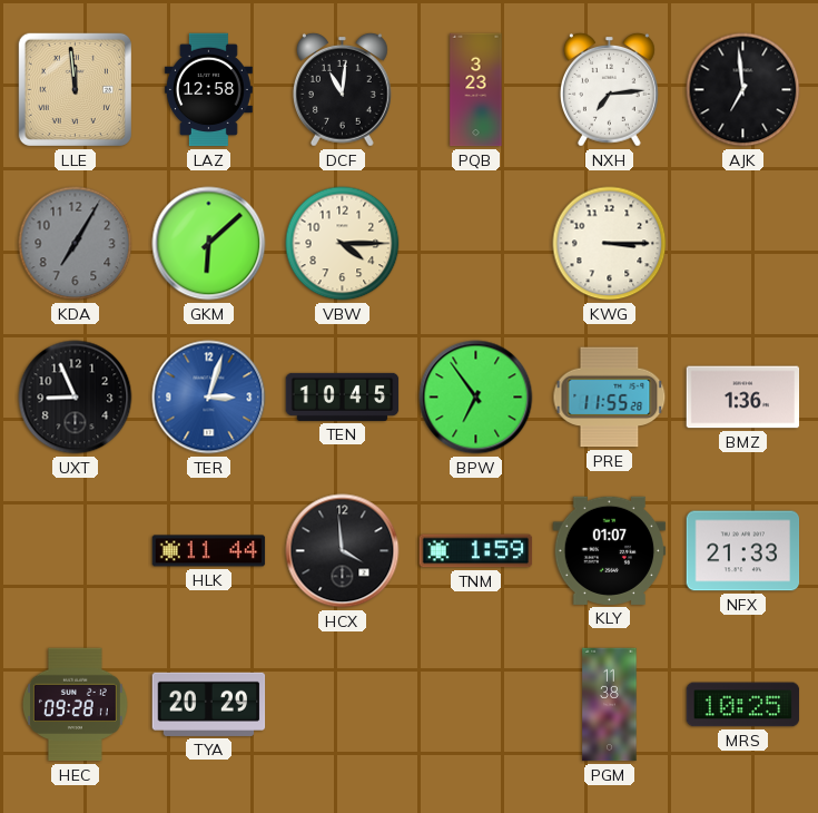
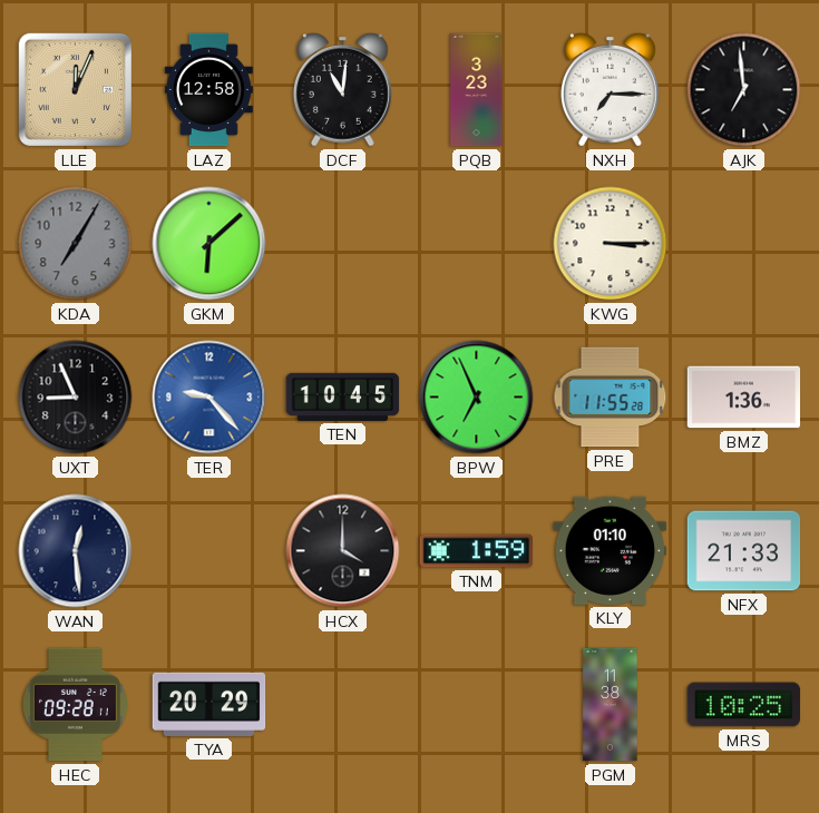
LLE: 11:59 -> 12:04 (75, 89)
NXH: 7:14 -> 7:15 (611, 89)
VBW: 4:15 -> none (343, 244)
TER: 3:03 -> 9:23 (209, 398)
BPW: 6:54 -> 6:56 (477, 398)
WAN: none -> 12:29 (76, 551)
HLK: 11:44 -> none (209, 551)
HCX: 3:59 -> 4:00 (343, 551)
KLY: 01:07 -> 01:10 (611, 550)
